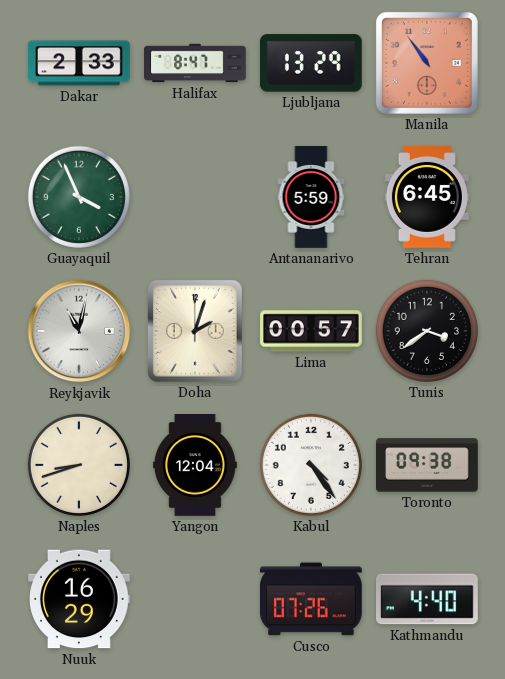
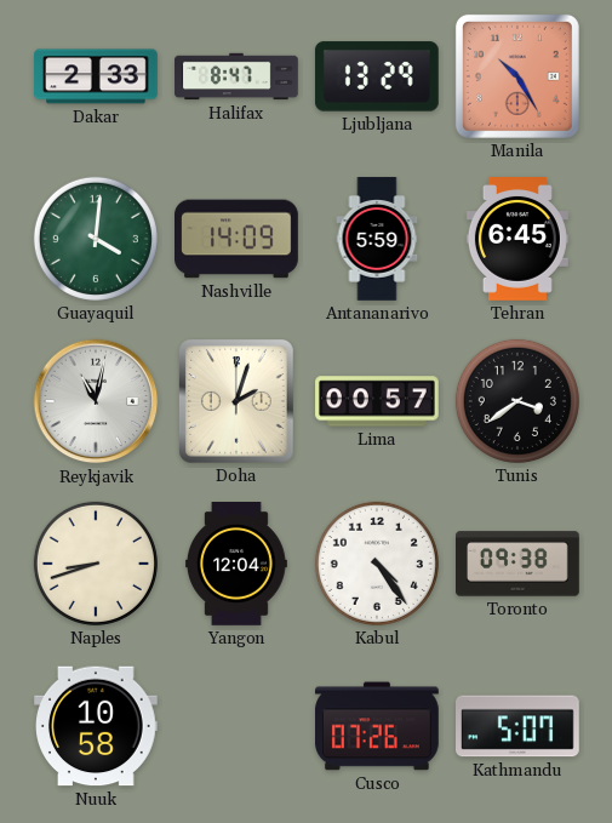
Manila: 10:54 -> 10:25 (517, 76)
Guayaquil: 3:56 -> 4:01 (96, 239)
Nashville: none -> 14:09 (236, 239)
Nuuk: 16:29 -> 10:58 (97, 726)
Kathmandu: 4:40 -> 5:07 (519, 726)
